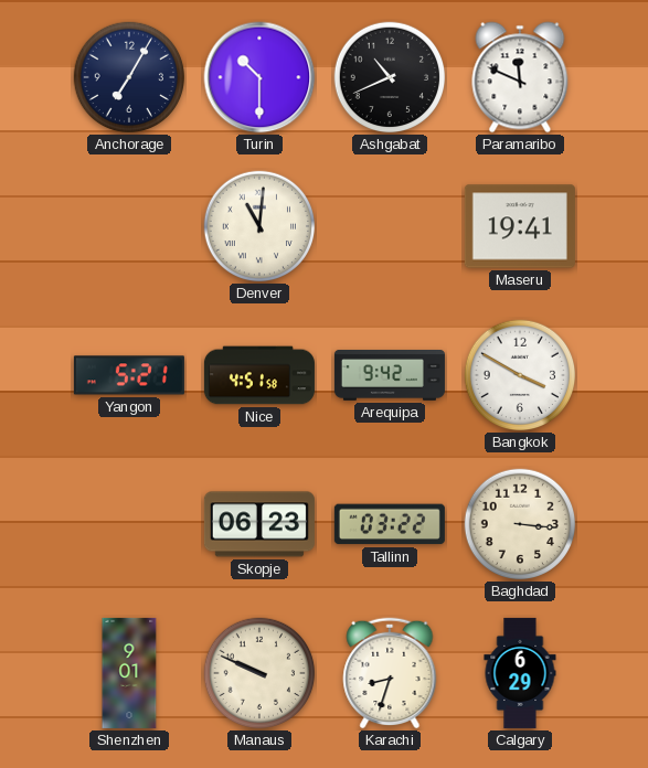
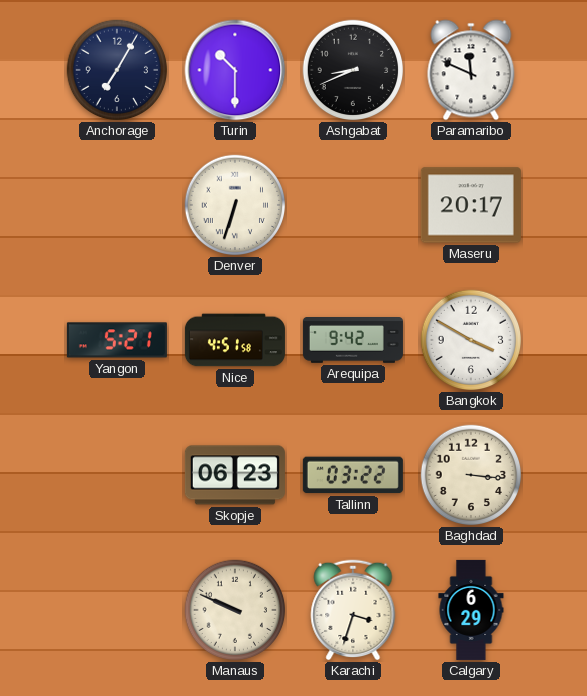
Ashgabat: 10:41 -> 8:41 (353, 70)
Denver: 11:01 -> 6:33 (235, 205)
Maseru: 19:41 -> 20:17 (471, 205)
Shenzhen: 9:01 -> none (129, 673)
Karachi: 8:33 -> 3:33 (353, 610)
